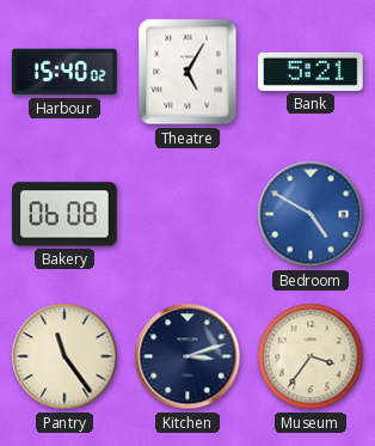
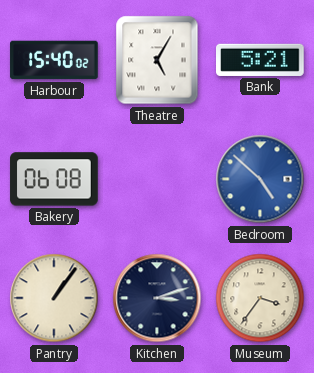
Bedroom: 4:50 -> 4:52 (260, 179)
Pantry: 11:24 -> 1:06 (54, 298)
